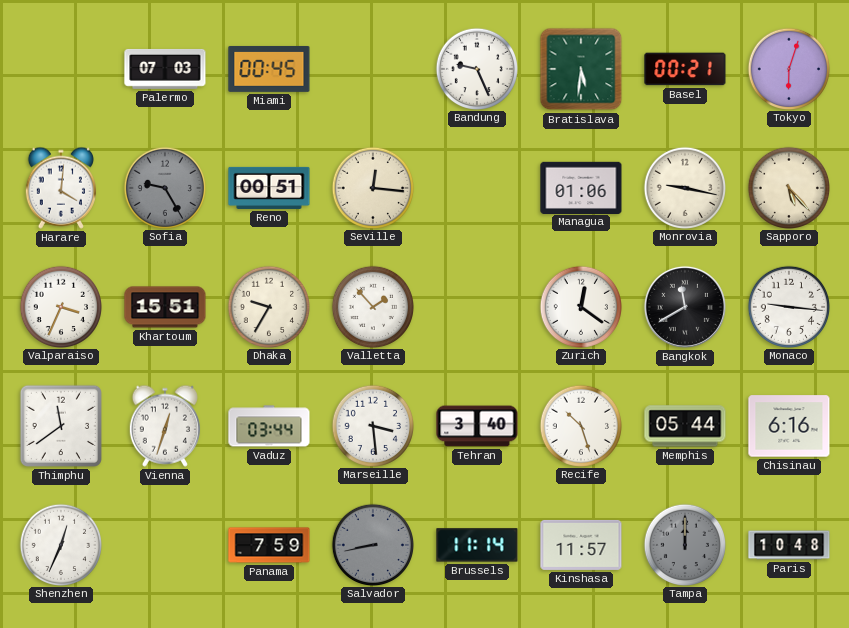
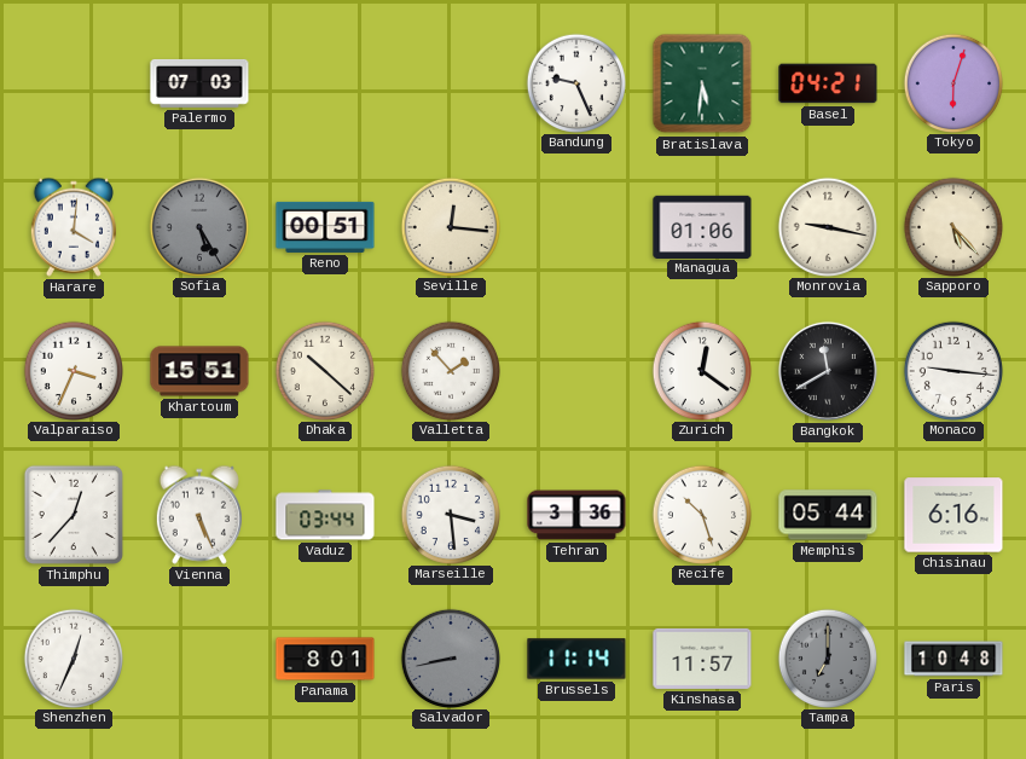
Miami: 00:45 -> none (269, 69)
Basel: 00:21 -> 04:21 (828, 83)
Sofia: 9:25 -> 5:25 (198, 226)
Dhaka: 9:35 -> 10:22 (324, 370)
Thimphu: 11:39 -> 12:37 (74, 515)
Vienna: 12:33 -> 5:26 (199, 515)
Tehran: 3:40 -> 3:36 (576, 515)
Panama: 7:59 -> 8:01 (325, 659)
Tampa: 12:00 -> 7:00 (827, 657)
